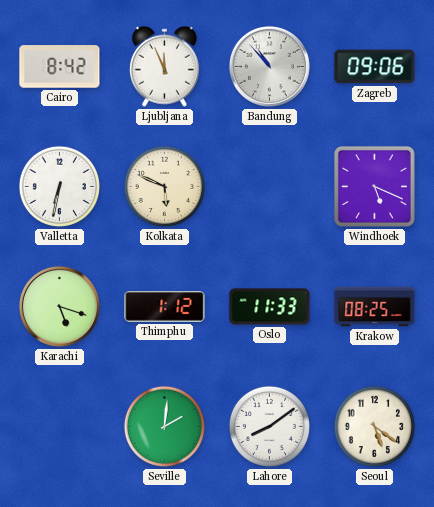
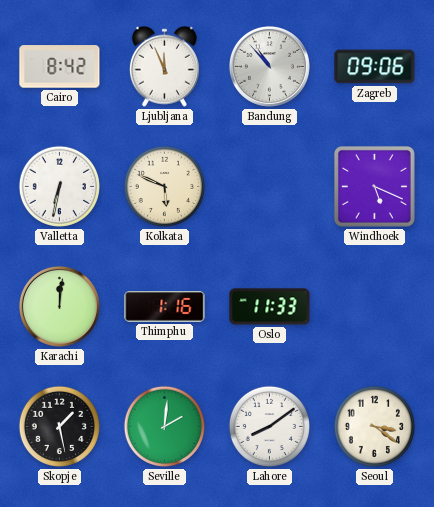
Karachi: 5:18 -> 12:01 (59, 306)
Thimphu: 1:12 -> 1:16 (165, 307)
Krakow: 08:25 -> none (375, 307)
Skopje: none -> 1:28 (59, 426)
Seoul: 5:21 -> 3:21 (374, 426)
